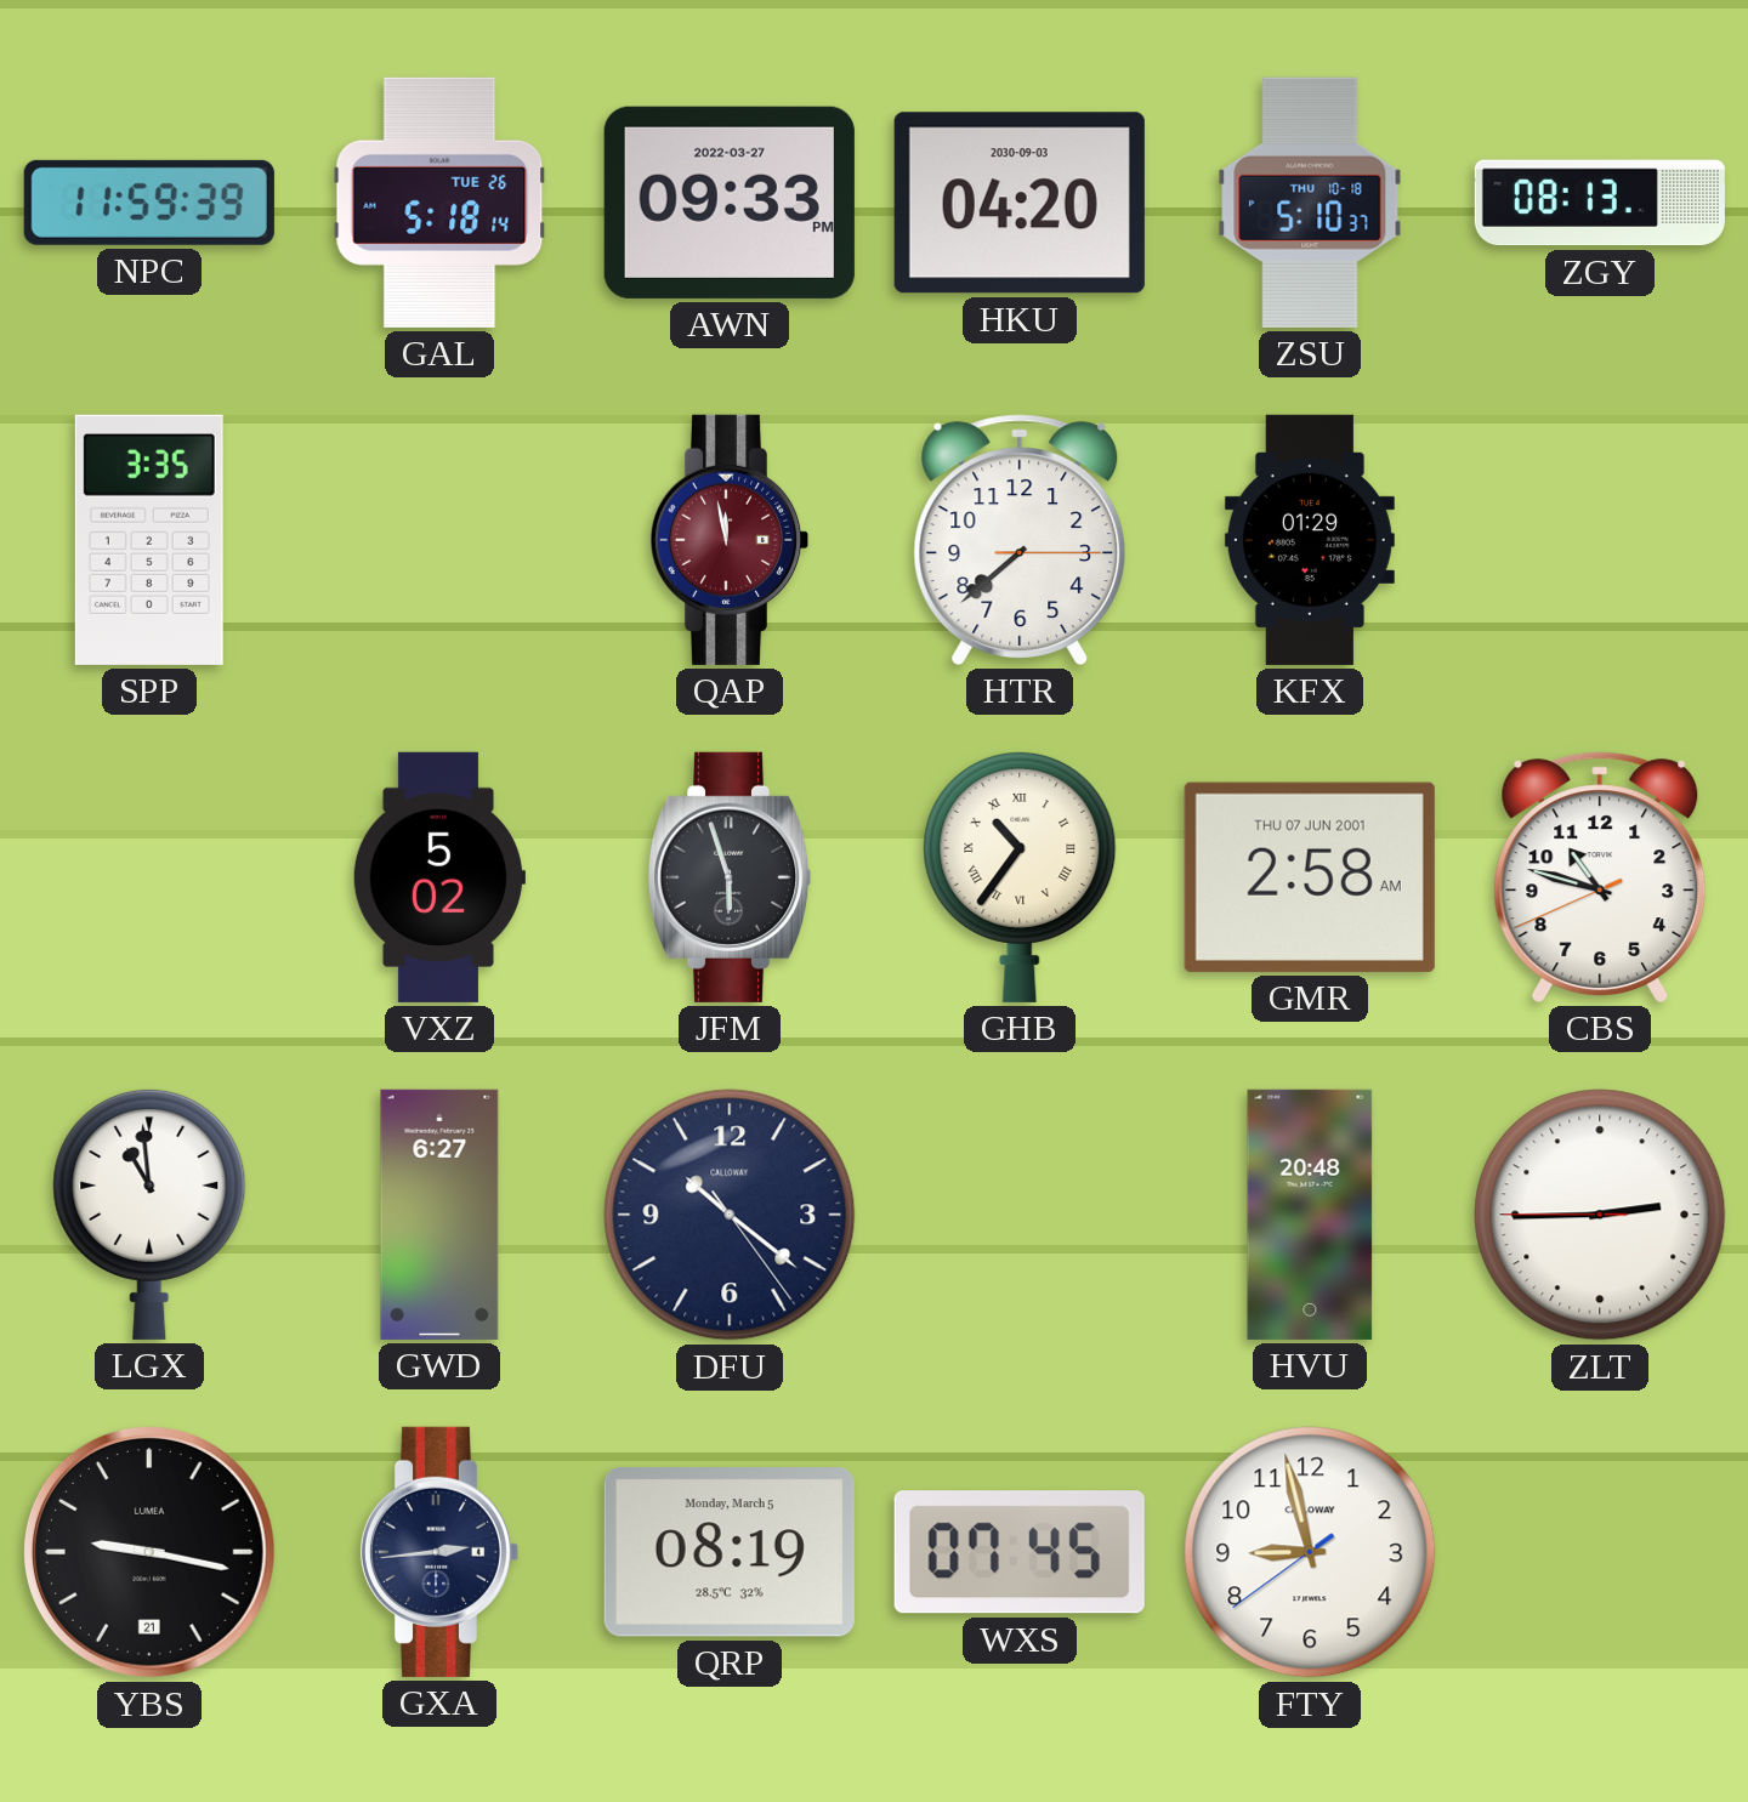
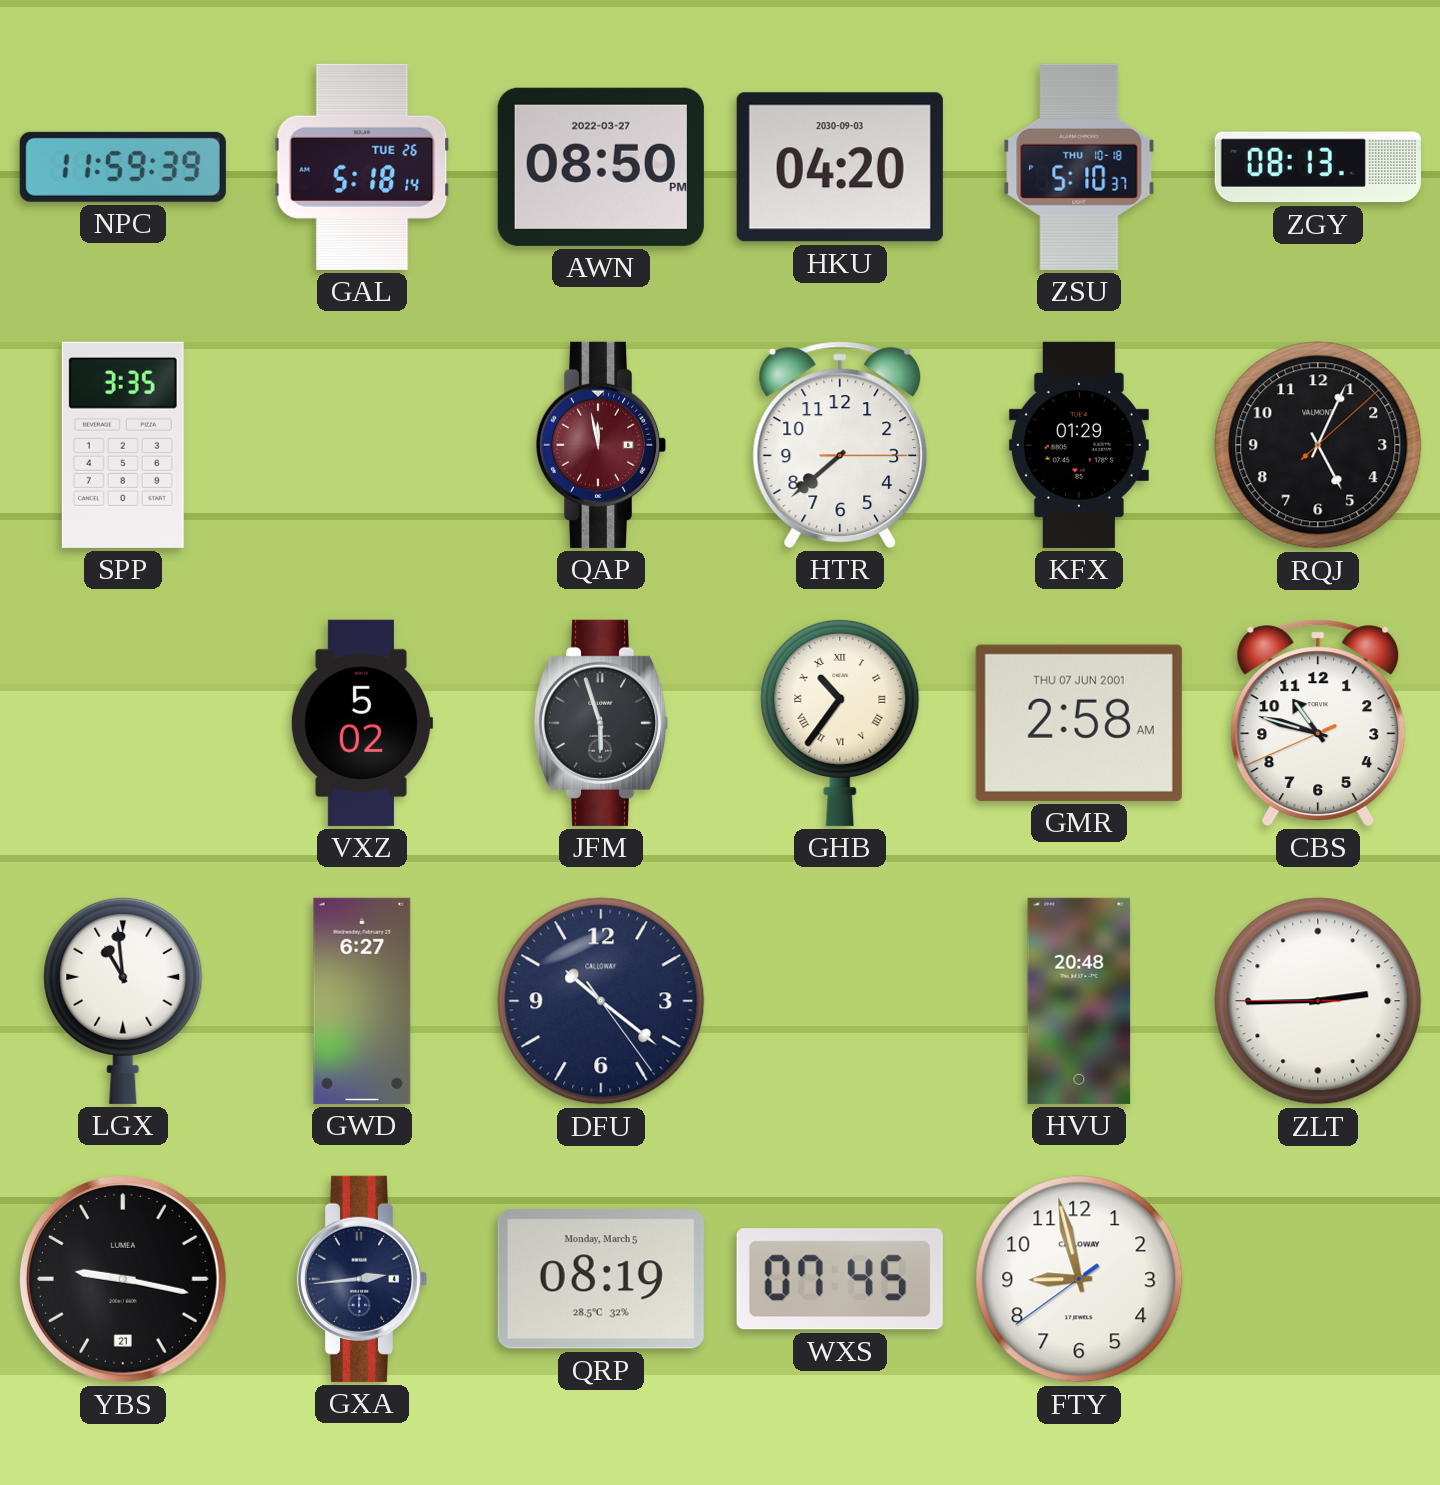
AWN: 09:33 -> 08:50 (601, 167)
RQJ: none -> 5:04 (1318, 445)
